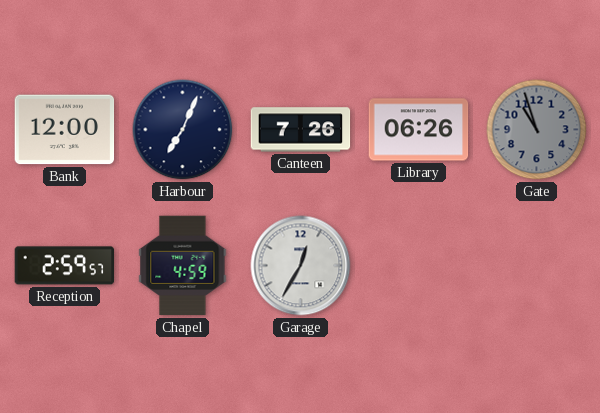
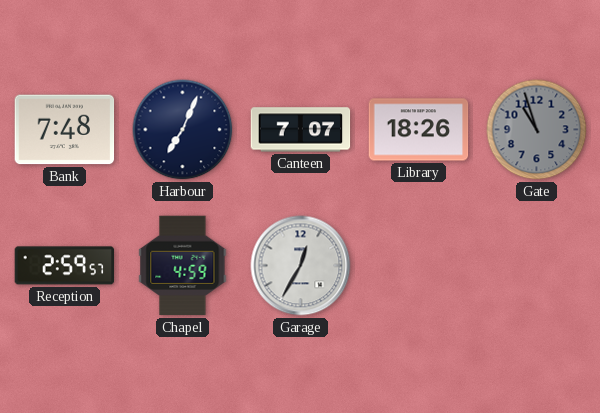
Bank: 12:00 -> 7:48 (65, 130)
Canteen: 7:26 -> 7:07 (301, 130)
Library: 06:26 -> 18:26 (419, 130)
